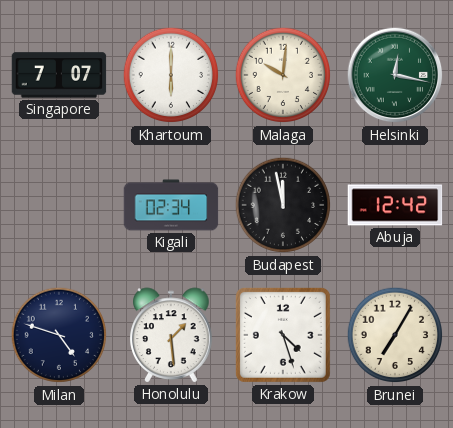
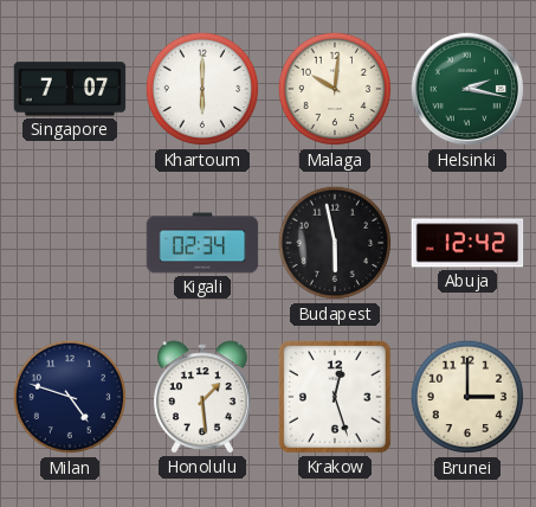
Helsinki: 12:17 -> 2:17 (467, 89)
Budapest: 11:58 -> 5:58 (335, 243)
Krakow: 4:27 -> 12:27 (335, 397)
Brunei: 7:05 -> 3:00 (467, 397)
